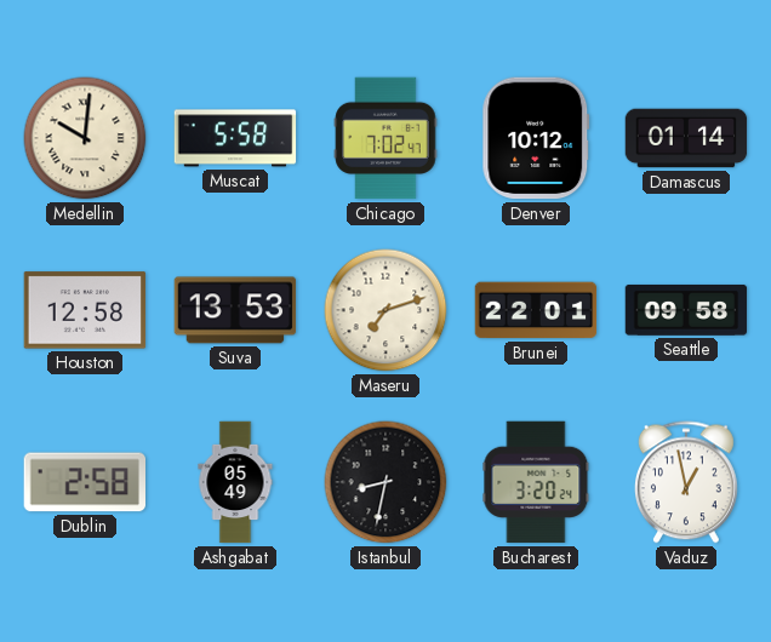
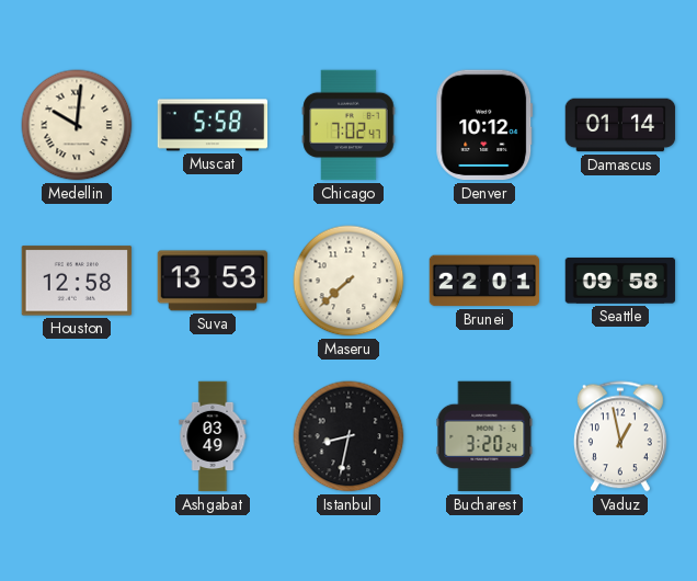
Maseru: 7:12 -> 7:38 (348, 281)
Dublin: 2:58 -> none (84, 482)
Ashgabat: 05:49 -> 03:49 (213, 436)
